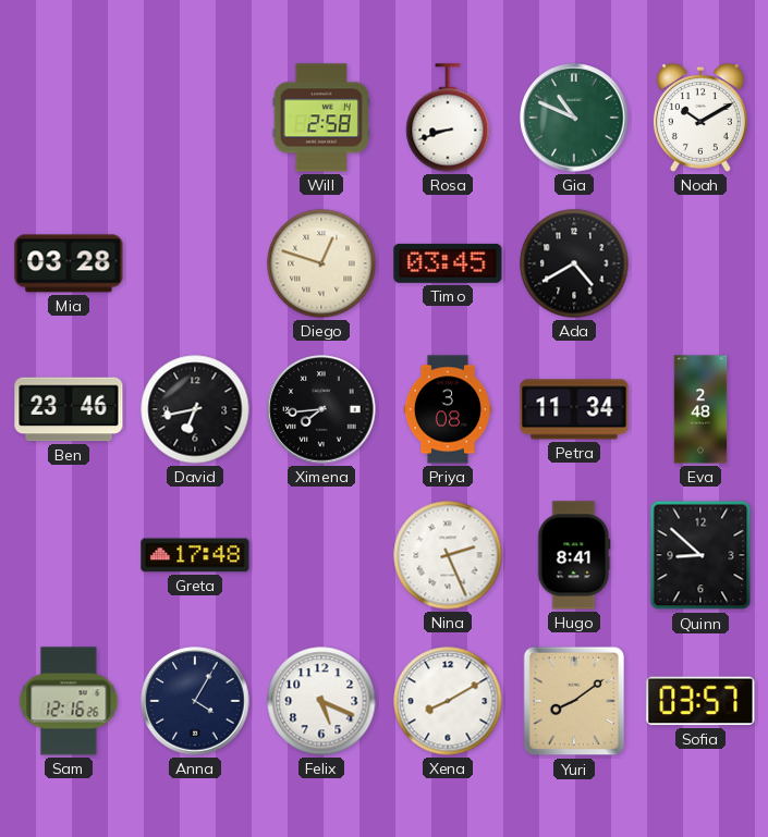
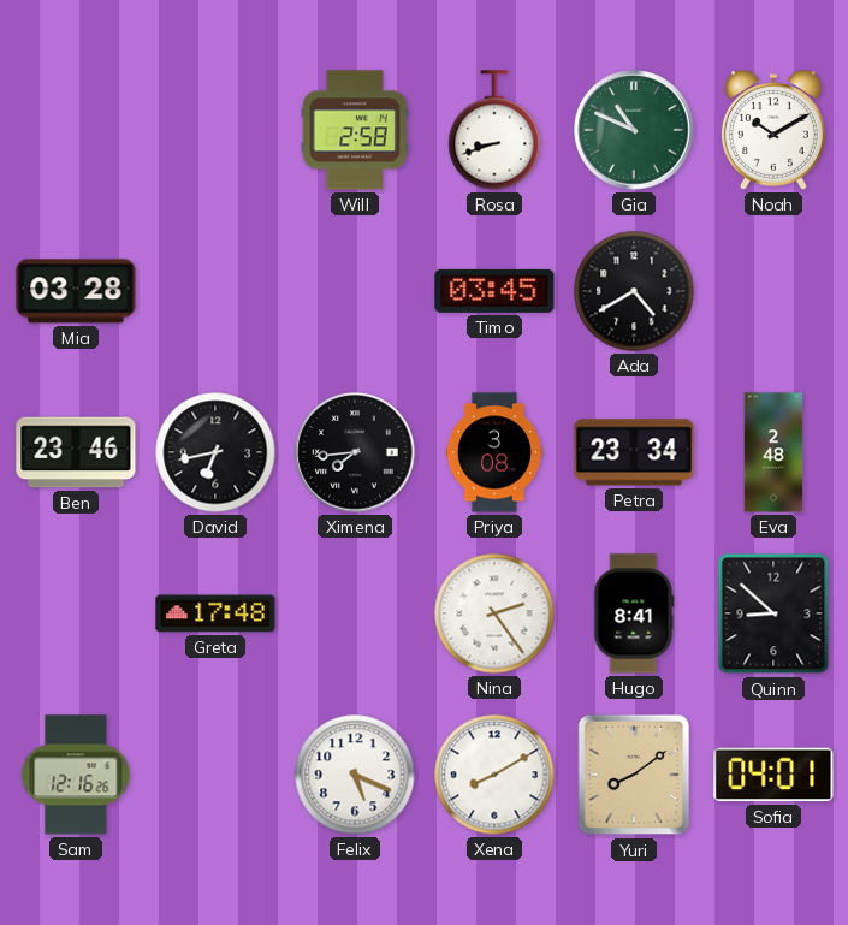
Diego: 12:48 -> none (321, 263)
Petra: 11:34 -> 23:34 (634, 452)
Nina: 2:26 -> 2:24 (494, 613)
Anna: 4:05 -> none (195, 701)
Sofia: 03:57 -> 04:01 (773, 775)
